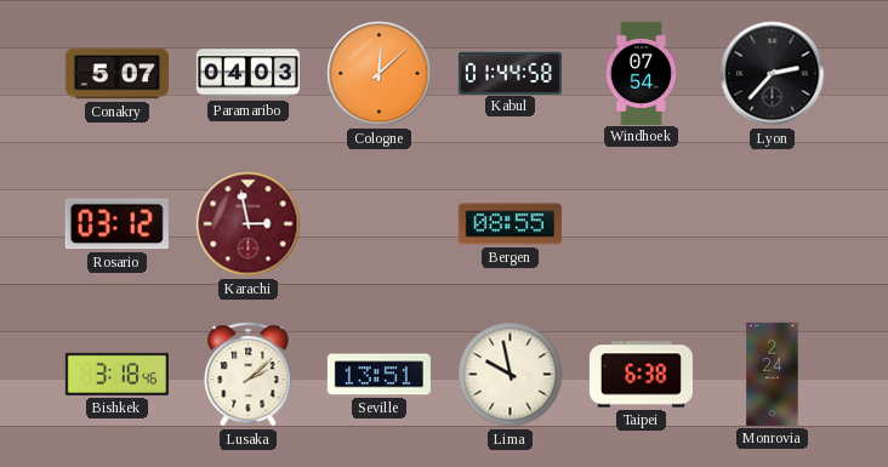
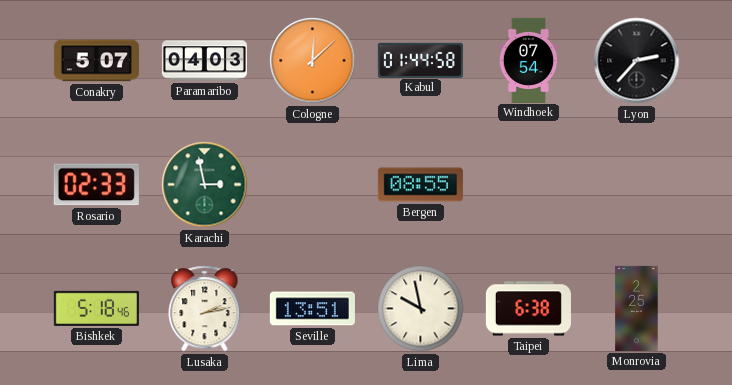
Rosario: 03:12 -> 02:33 (96, 185)
Karachi dial: burgundy -> green (205, 185)
Bishkek: 3:18 -> 5:18 (96, 308)
Lusaka: 2:08 -> 2:13 (205, 309)
Monrovia: 2:24 -> 2:25 (637, 308)
